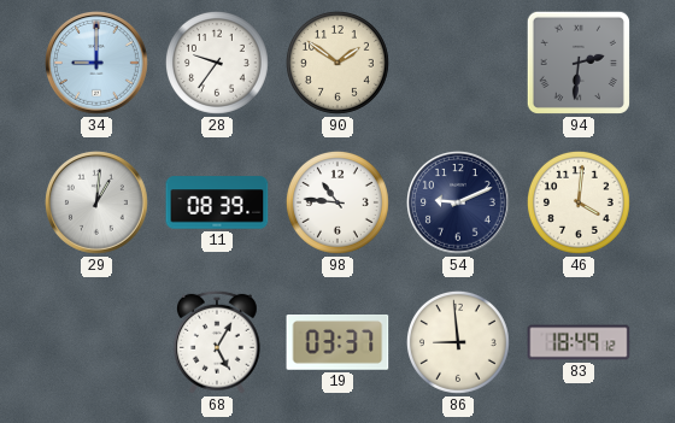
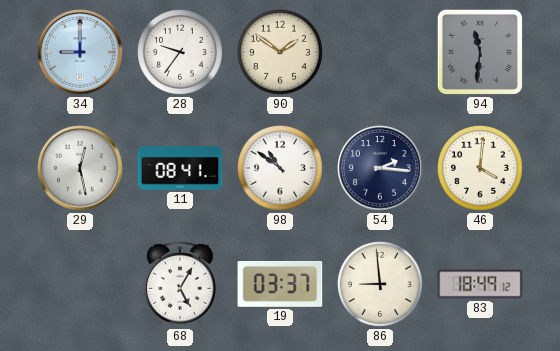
94: 2:31 -> 11:31 (480, 52)
29: 1:01 -> 12:28 (81, 169)
11: 08:39 -> 08:41 (180, 168)
98: 10:46 -> 10:51 (280, 168)
54: 9:11 -> 2:16 (381, 169)
